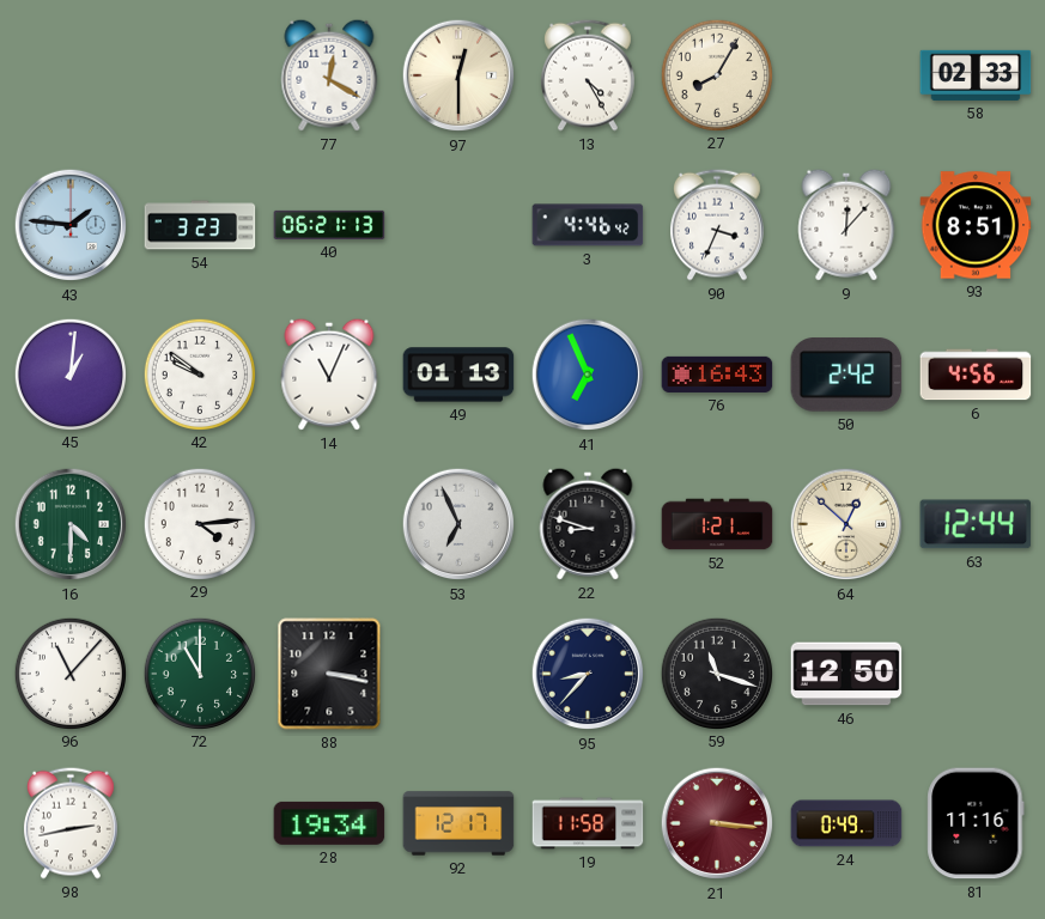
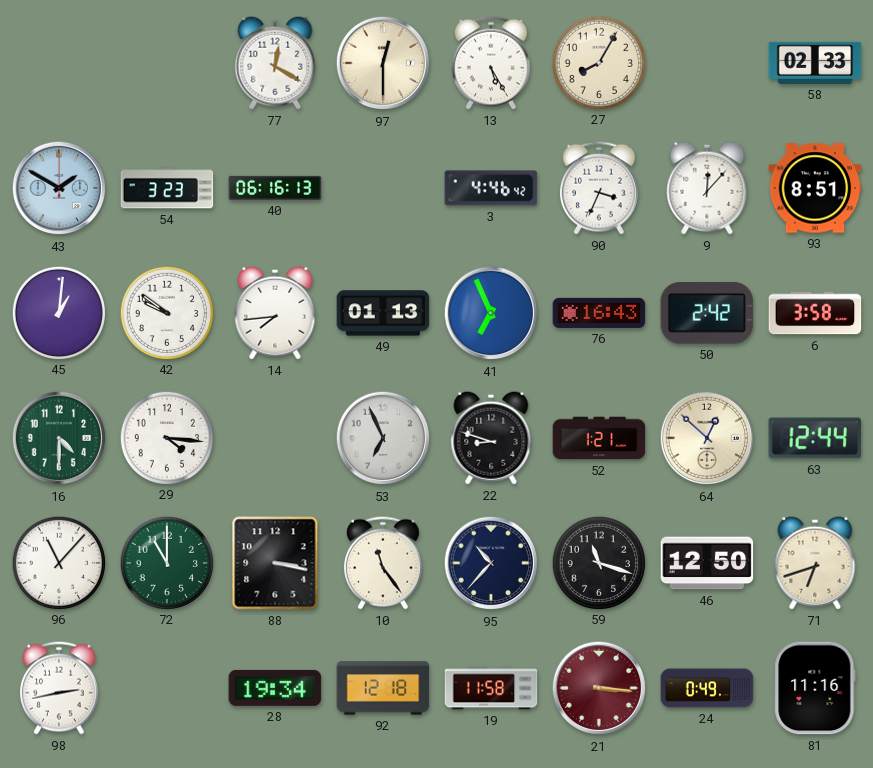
13: 4:25 -> 5:25 (491, 63)
43: 1:46 -> 1:50 (59, 188)
40: 06:21 -> 06:16 (275, 188)
14: 11:04 -> 7:44 (275, 313)
6: 4:56 -> 3:58 (815, 313)
29: 4:14 -> 4:16 (166, 437)
10: none -> 11:24 (383, 563)
95: 8:37 -> 10:37 (491, 563)
71: none -> 6:42 (815, 563)
92: 12:17 -> 12:18 (383, 688)
